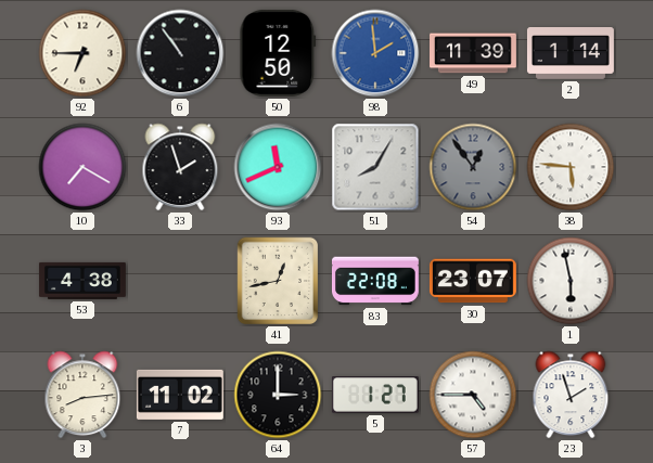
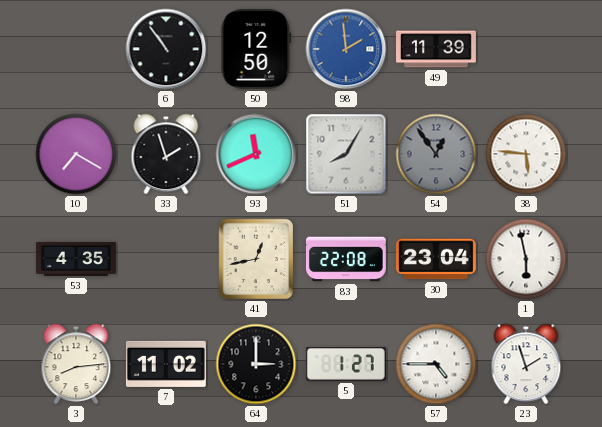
92: 6:45 -> none (82, 53)
2: 1:14 -> none (571, 54)
53: 4:38 -> 4:35 (76, 259)
30: 23:07 -> 23:04 (436, 259)
